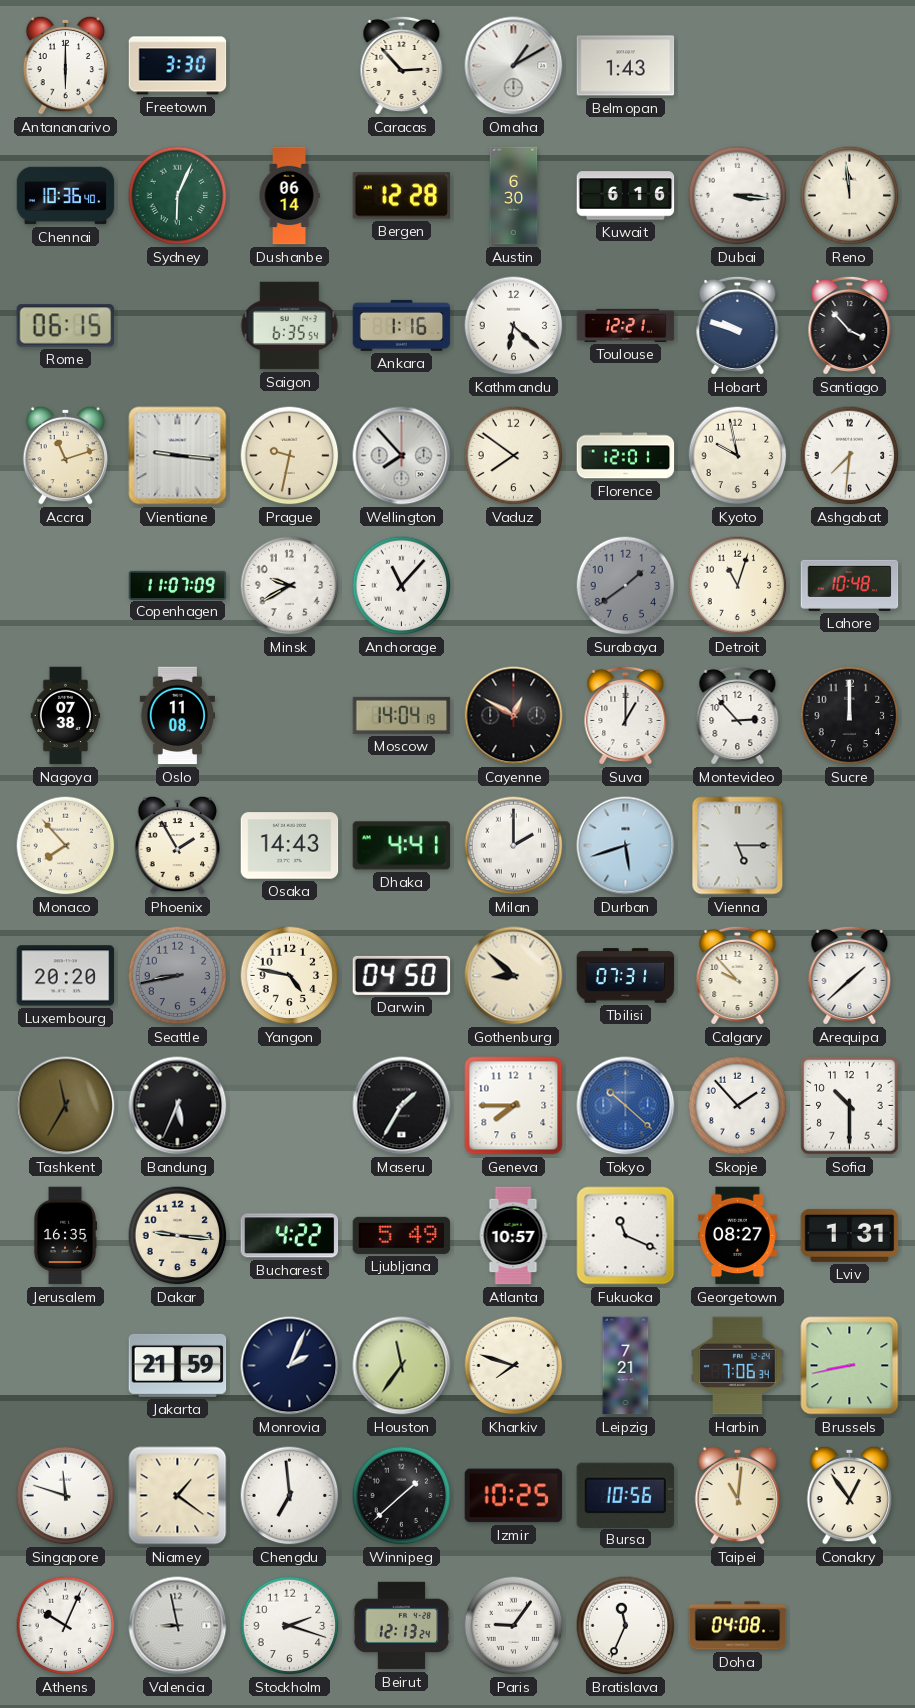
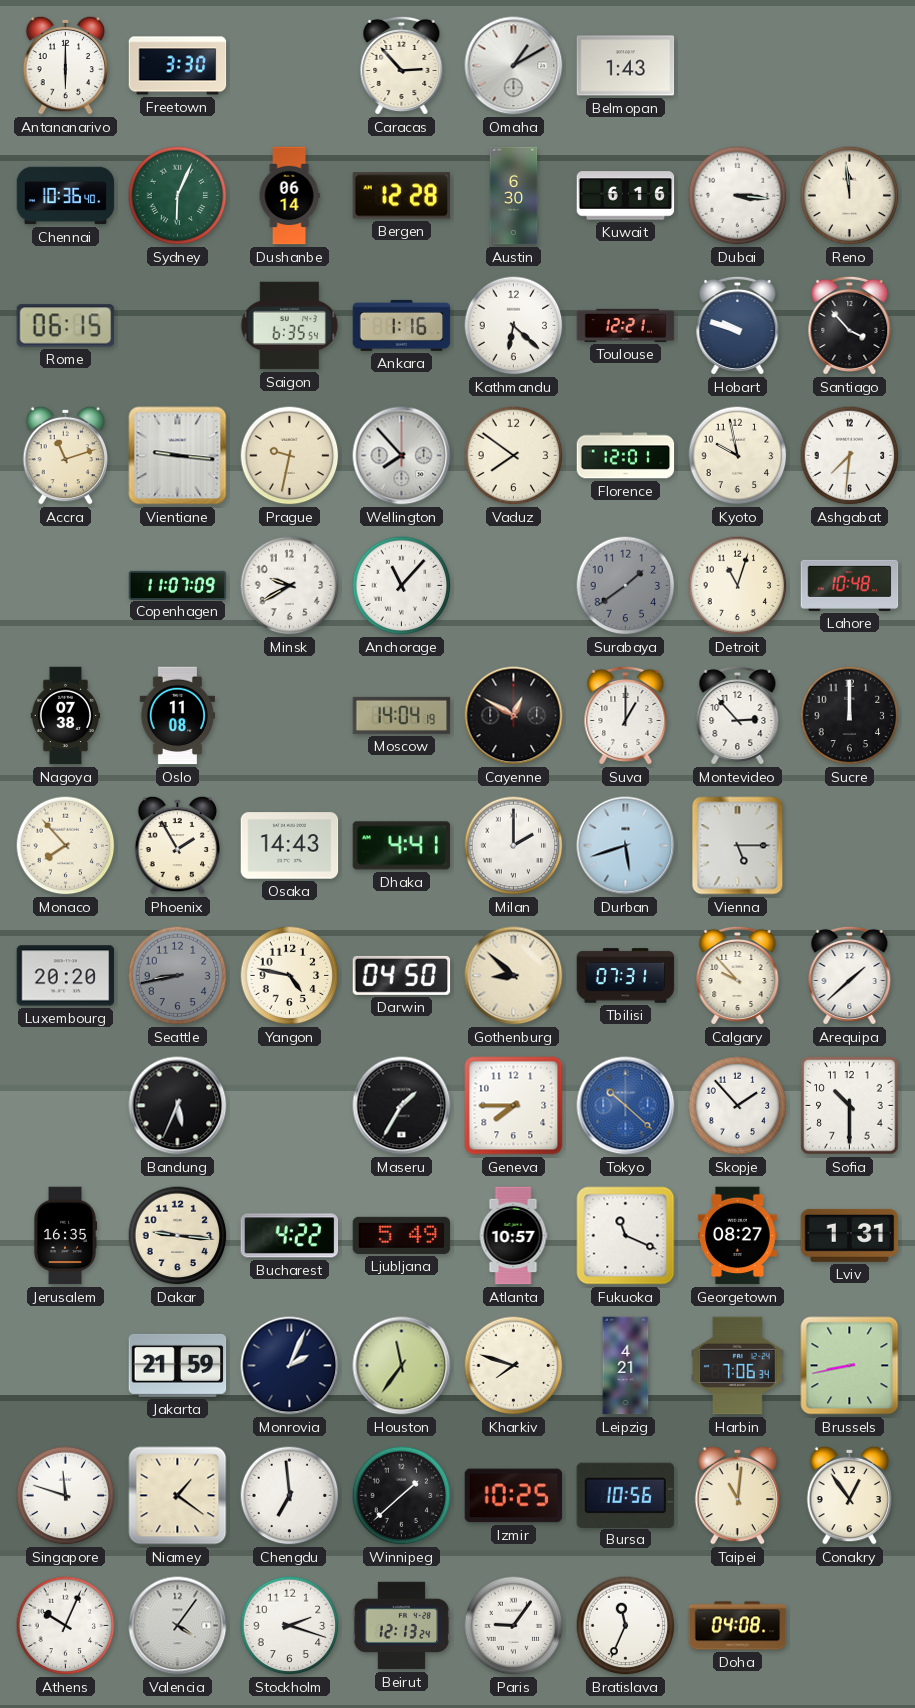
Tashkent: 11:35 -> none (66, 1106)
Leipzig: 7:21 -> 4:21 (626, 1366)
Valencia: 8:58 -> 4:06 (178, 1626)
